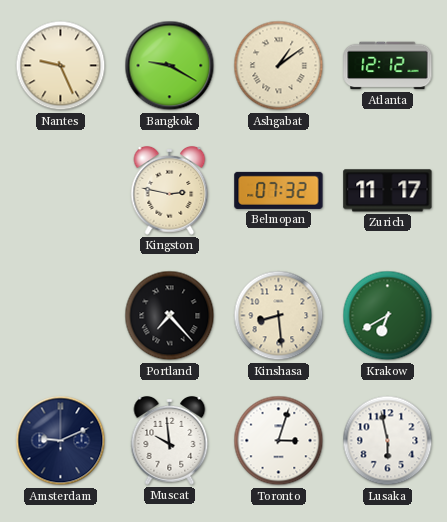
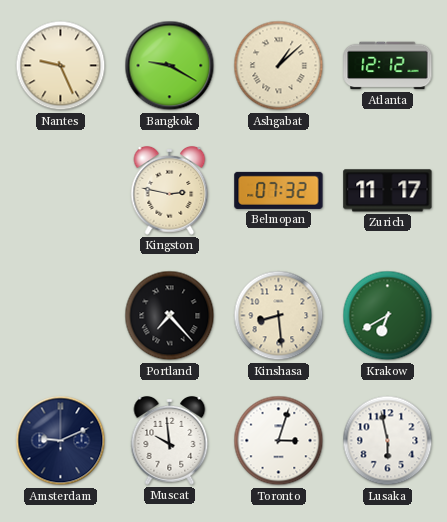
Ashgabat: 1:09 -> 1:08 (279, 66)
